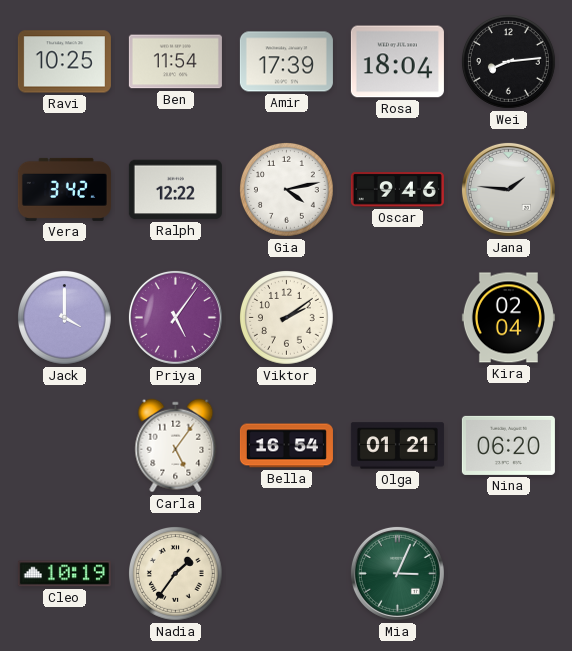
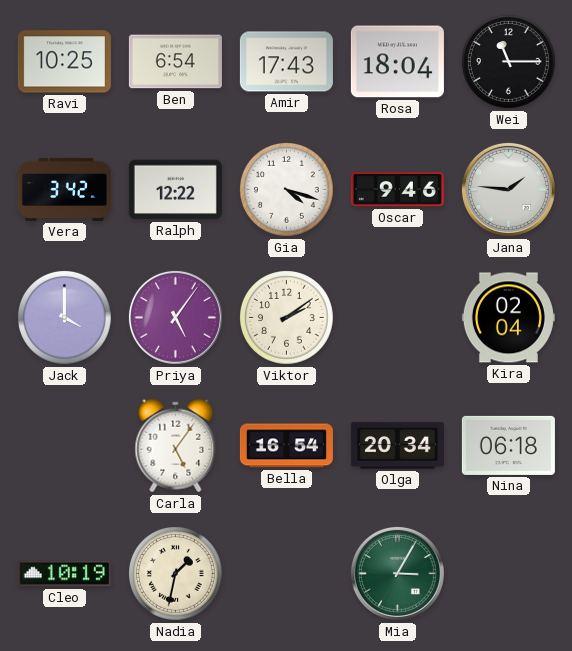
Ben: 11:54 -> 6:54 (175, 62)
Amir: 17:39 -> 17:43 (286, 62)
Wei: 8:14 -> 11:15 (509, 62)
Gia: 4:13 -> 4:18 (287, 190)
Olga: 01:21 -> 20:34 (397, 446)
Nina: 06:20 -> 06:18 (508, 445)
Nadia: 1:36 -> 1:32 (176, 574)
Mia: 3:04 -> 3:05 (397, 573)
